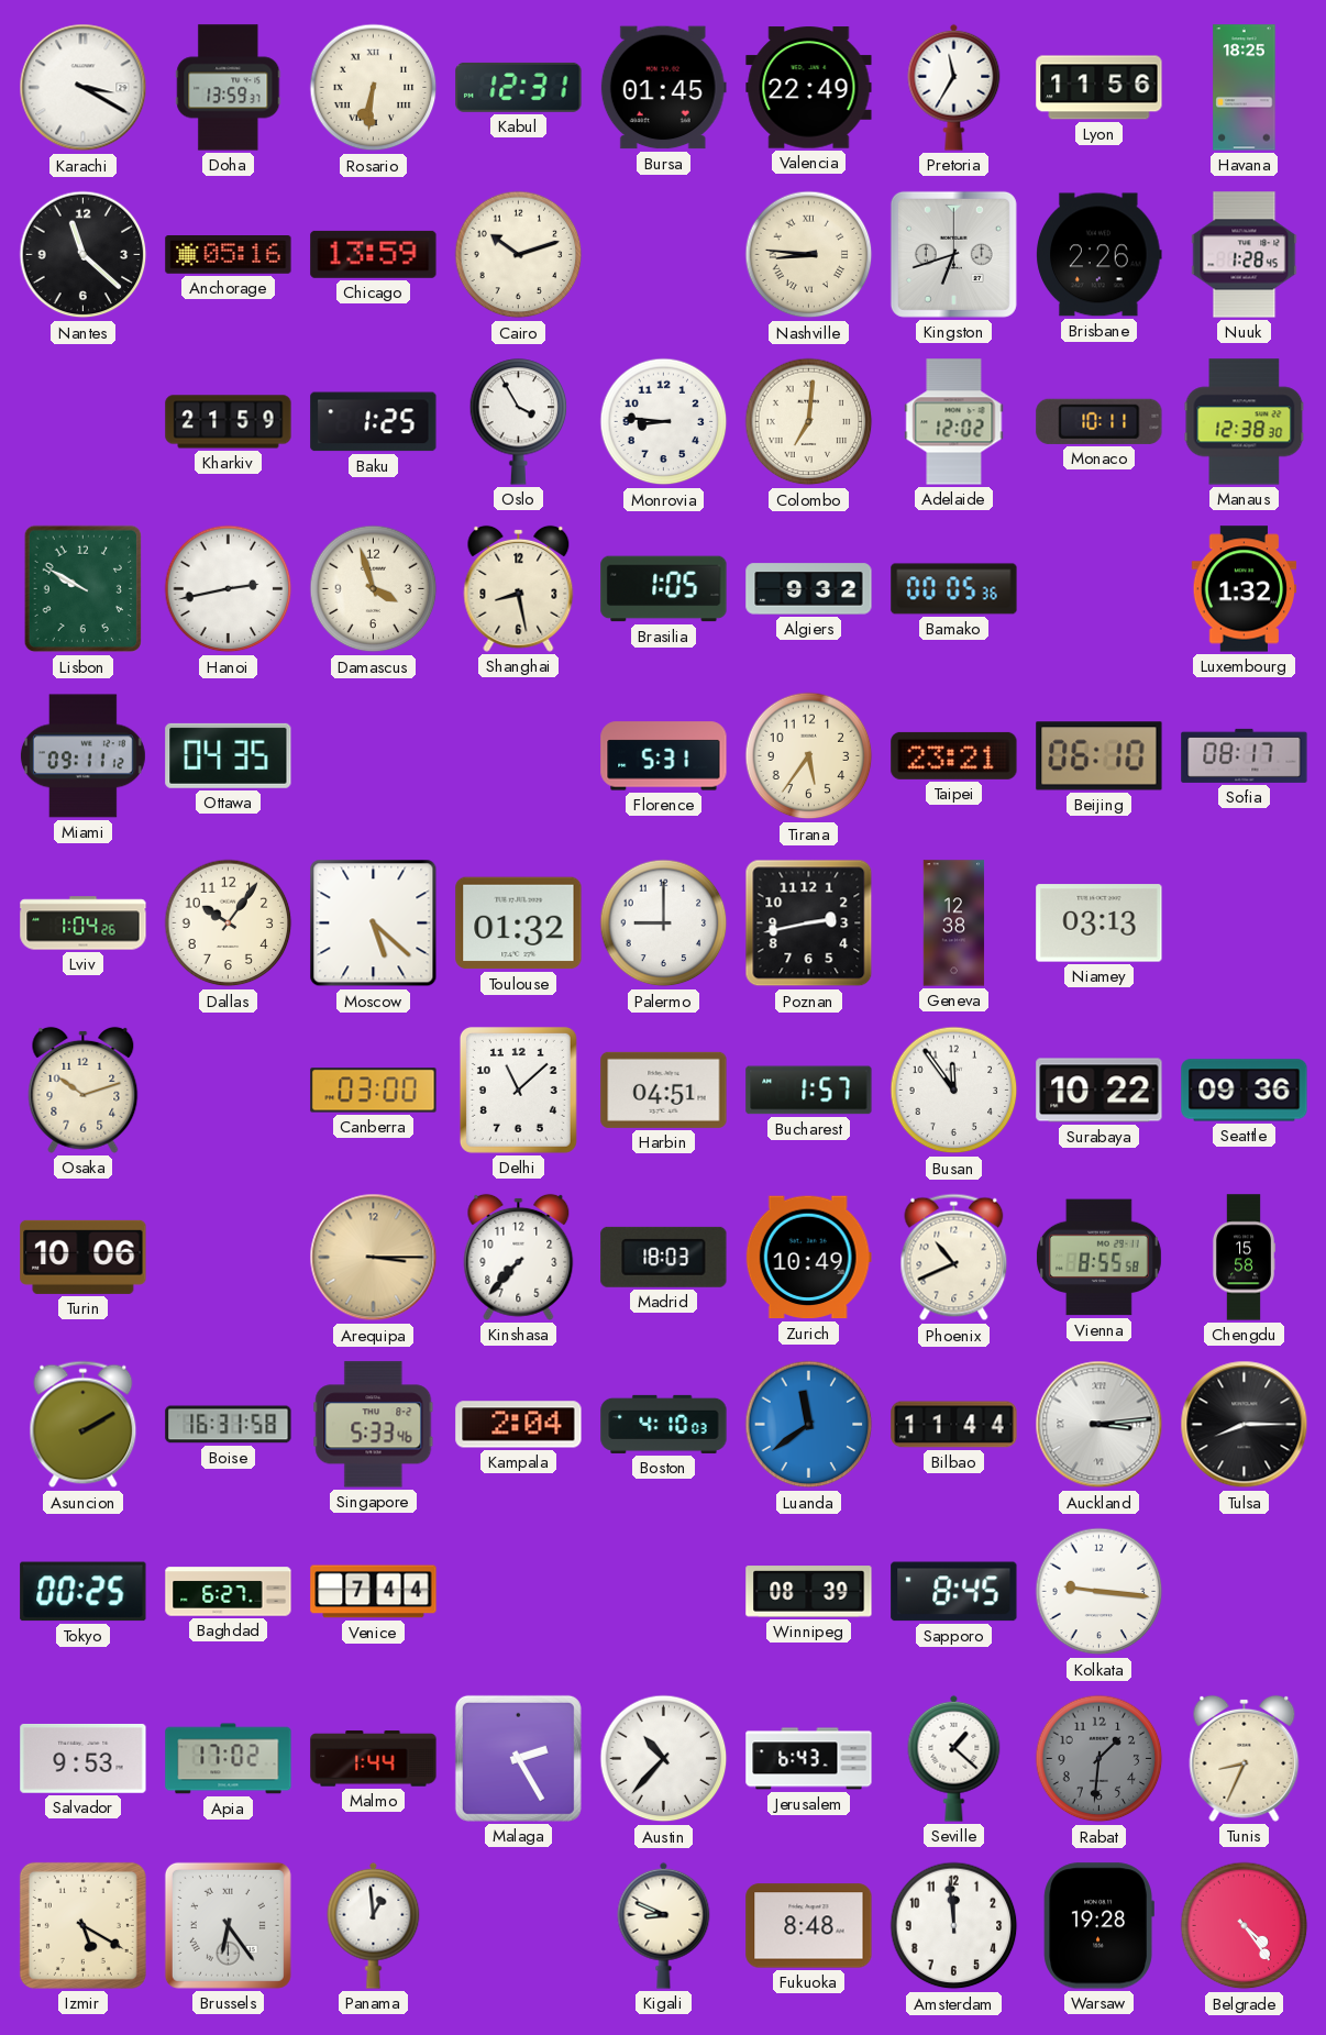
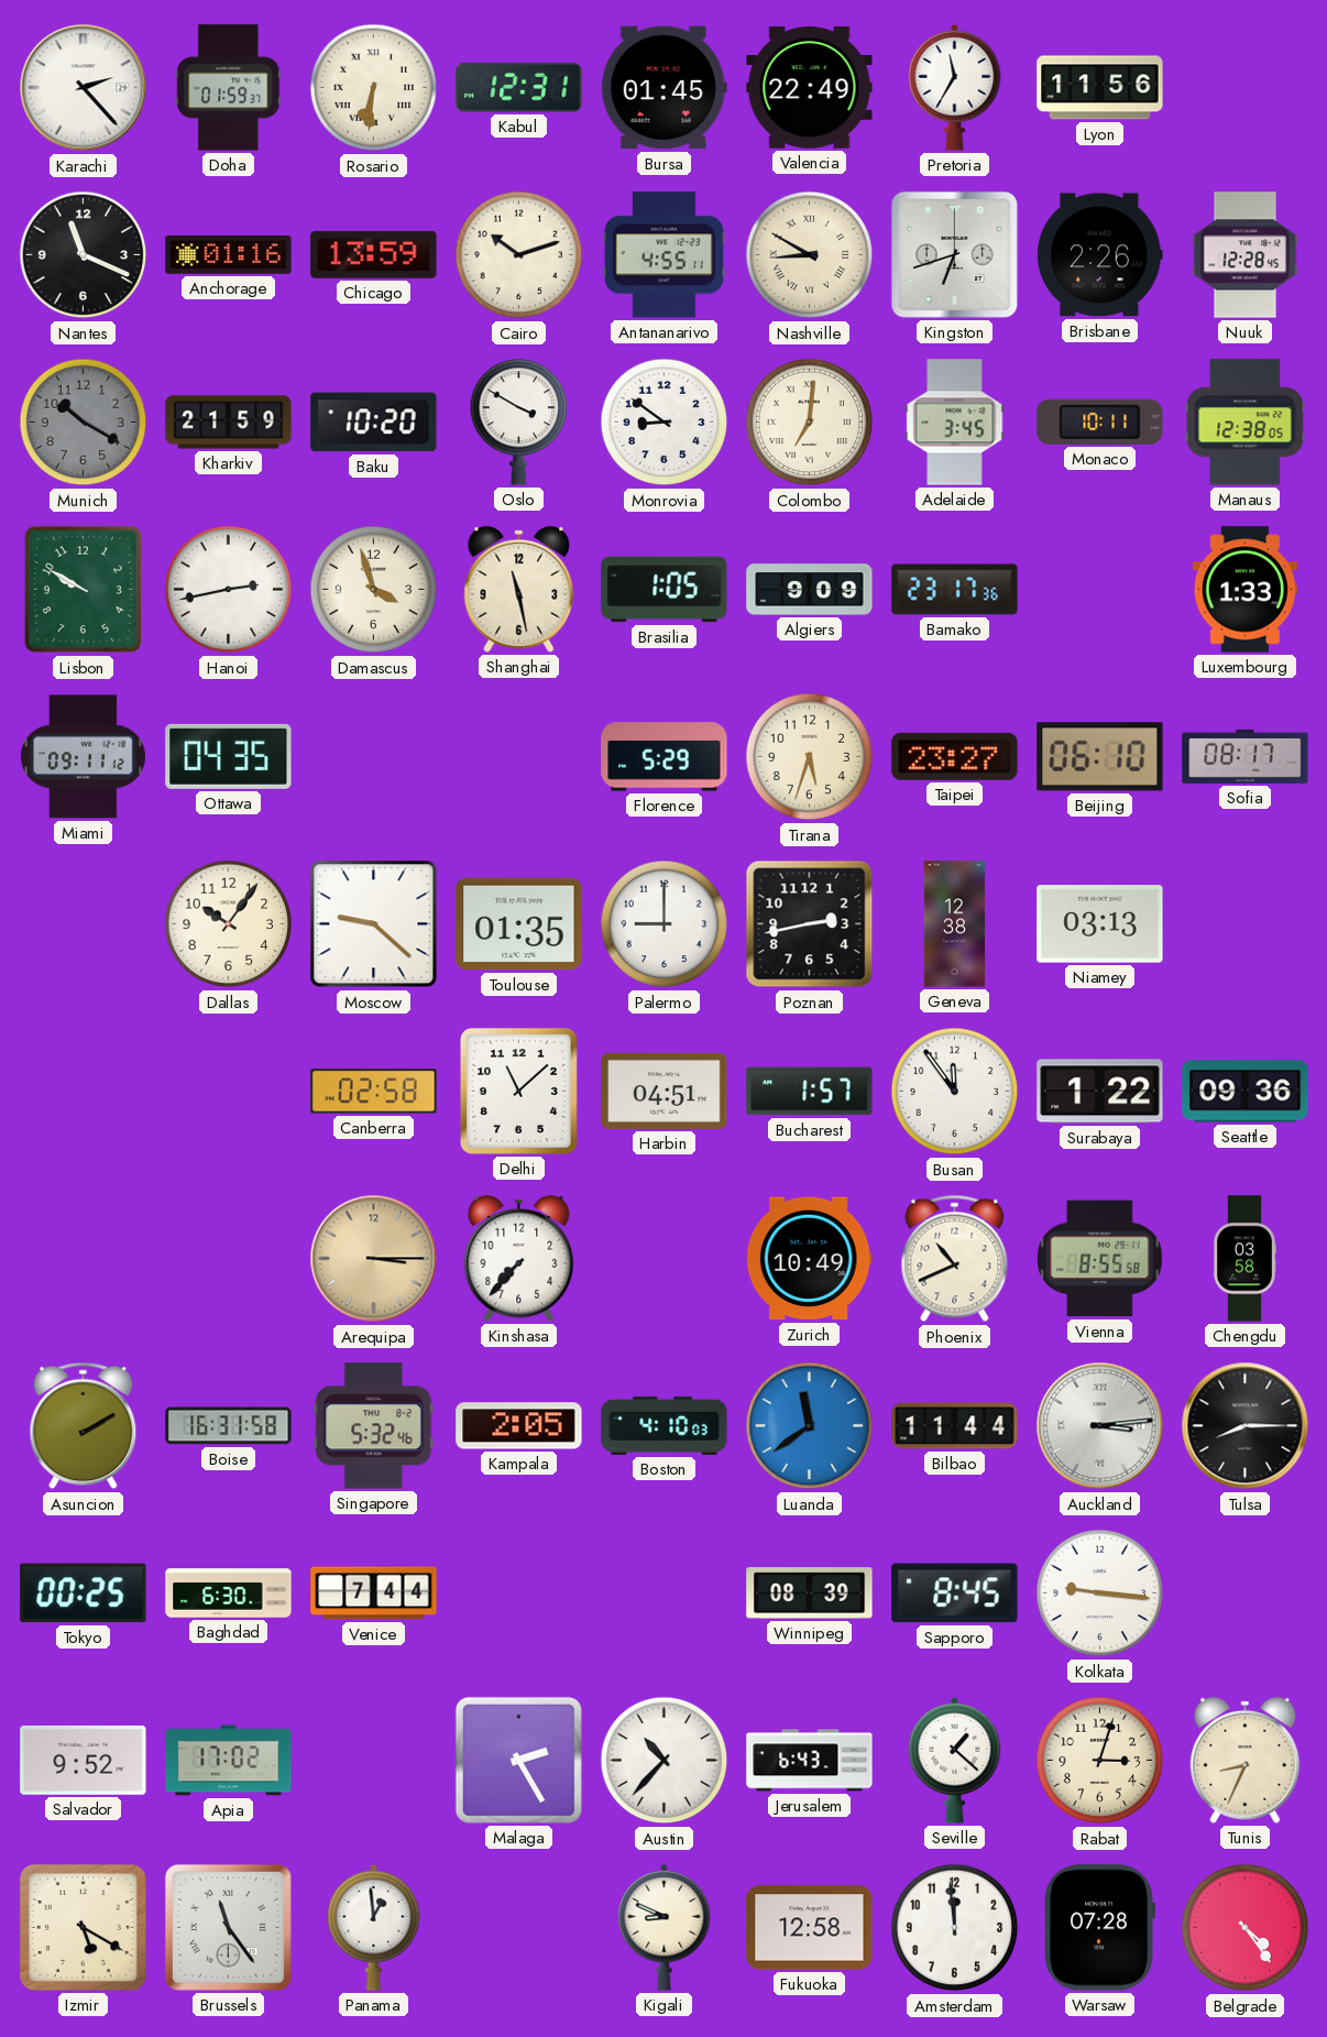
Karachi: 3:20 -> 2:23 (84, 88)
Doha: 13:59 -> 01:59 (229, 88)
Havana: 18:25 -> none (1245, 88)
Nantes: 11:22 -> 11:19 (84, 255)
Anchorage: 05:16 -> 01:16 (229, 255)
Antananarivo: none -> 4:55 (663, 255)
Nashville: 8:46 -> 8:50 (810, 255)
Nuuk: 1:28 -> 12:28 (1246, 255)
Munich: none -> 10:20 (84, 423)
Baku: 1:25 -> 10:20 (374, 423)
Oslo: 3:55 -> 3:50 (519, 423)
Monrovia: 8:46 -> 8:51 (665, 423)
Adelaide: 12:02 -> 3:45 (955, 423)
Manaus: 12:38:30 -> 12:38:05 (1246, 423)
Shanghai: 8:28 -> 11:28 (519, 589)
Algiers: 9:32 -> 9:09 (810, 590)
Bamako: 00:05 -> 23:17 (955, 590)
Luxembourg: 1:32 -> 1:33 (1246, 590)
Florence: 5:31 -> 5:29 (665, 757)
Tirana: 5:36 -> 5:33 (810, 757)
Taipei: 23:21 -> 23:27 (955, 756)
Lviv: 1:04 -> none (84, 924)
Moscow: 5:22 -> 9:22 (374, 924)
Toulouse: 01:32 -> 01:35 (519, 924)
Osaka: 10:12 -> none (84, 1090)
Canberra: 03:00 -> 02:58 (374, 1092)
Surabaya: 10:22 -> 1:22 (1100, 1092)
Turin: 10:06 -> none (84, 1257)
Madrid: 18:03 -> none (664, 1257)
Chengdu: 15:58 -> 03:58 (1243, 1259)
Singapore: 5:33 -> 5:32 (374, 1426)
Kampala: 2:04 -> 2:05 (519, 1426)
Baghdad: 6:27 -> 6:30 (229, 1594)
Salvador: 9:53 -> 9:52 (84, 1761)
Malmo: 1:44 -> none (374, 1759)
Rabat: 1:31 -> 3:03 (1100, 1761)
Rabat dial: grey -> cream (1100, 1761)
Brussels: 6:24 -> 11:24 (228, 1927)
Fukuoka: 8:48 -> 12:58 (810, 1928)
Warsaw: 19:28 -> 07:28 (1099, 1928)
